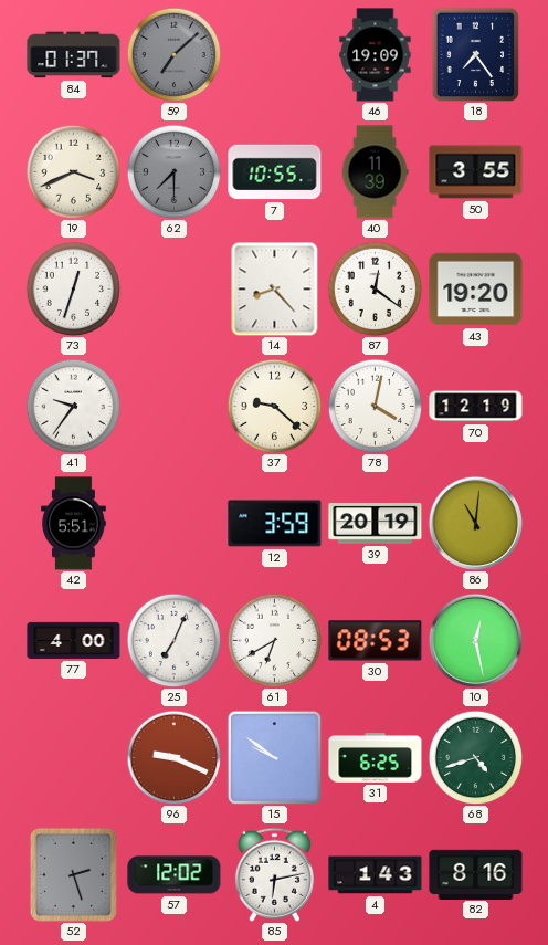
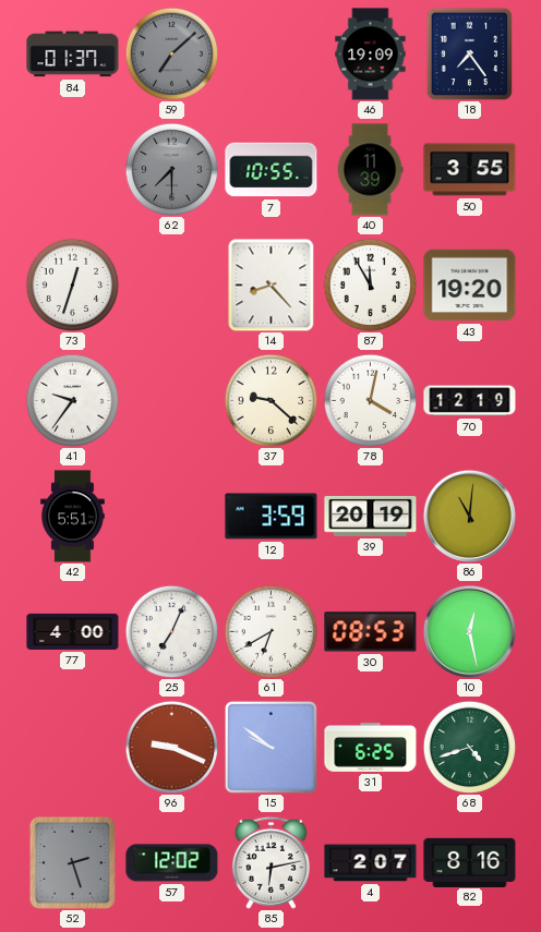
19: 3:41 -> none (73, 171)
87: 12:21 -> 11:55 (370, 285)
4: 1:43 -> 2:07 (371, 863)
